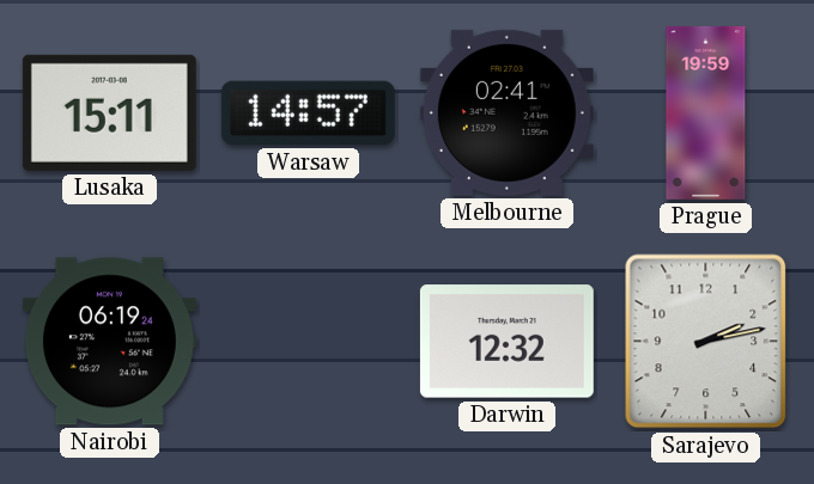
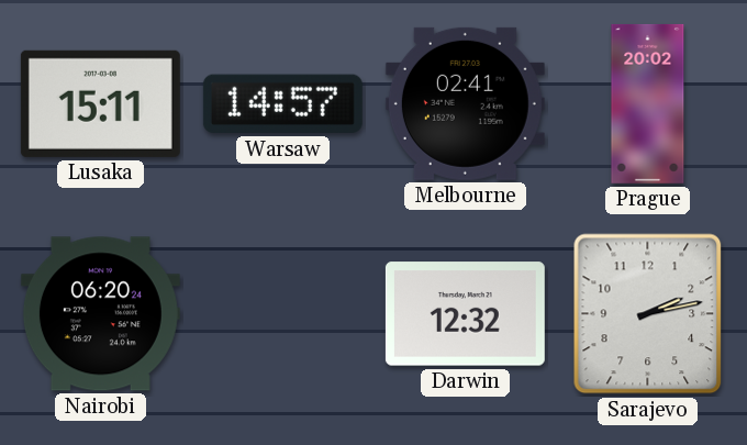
Prague: 19:59 -> 20:02 (648, 103)
Nairobi: 06:19 -> 06:20 (100, 314)
